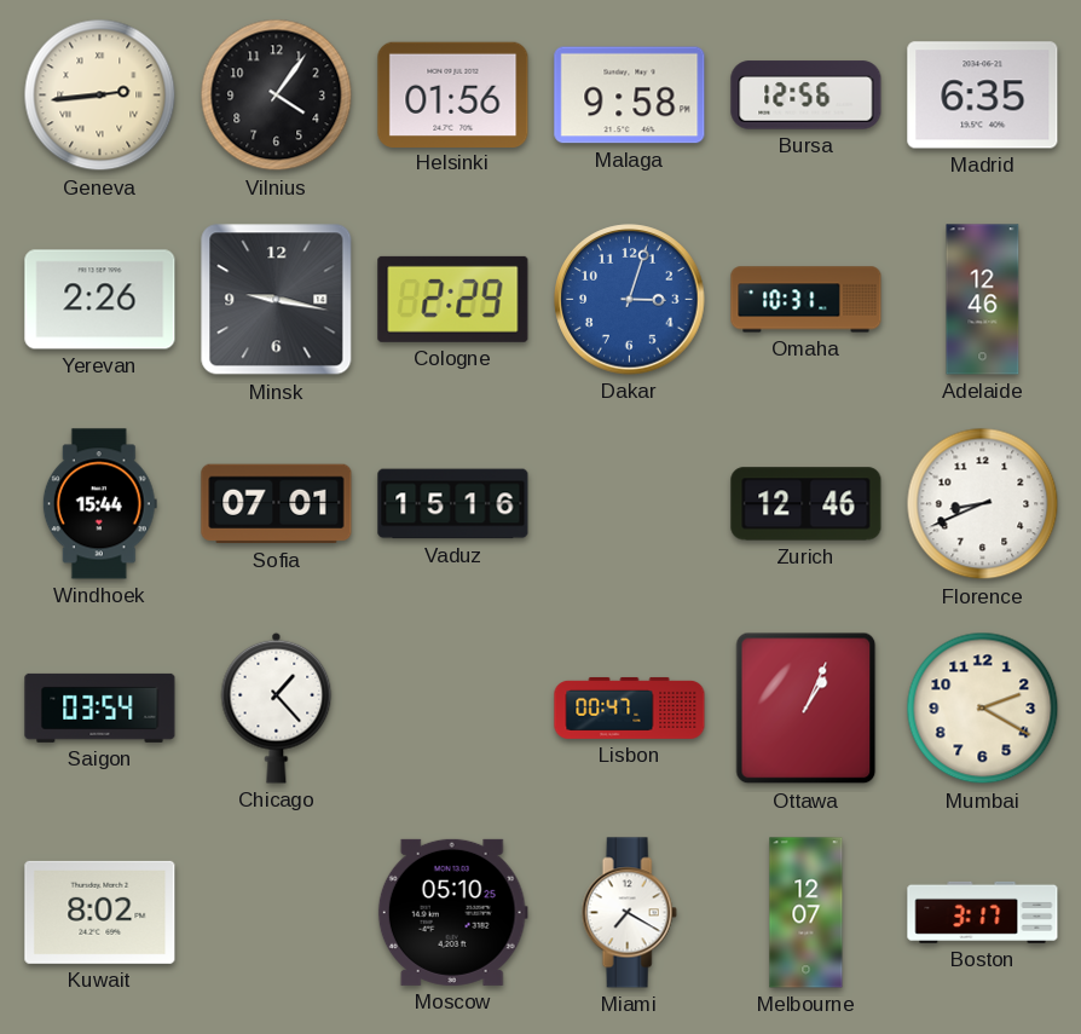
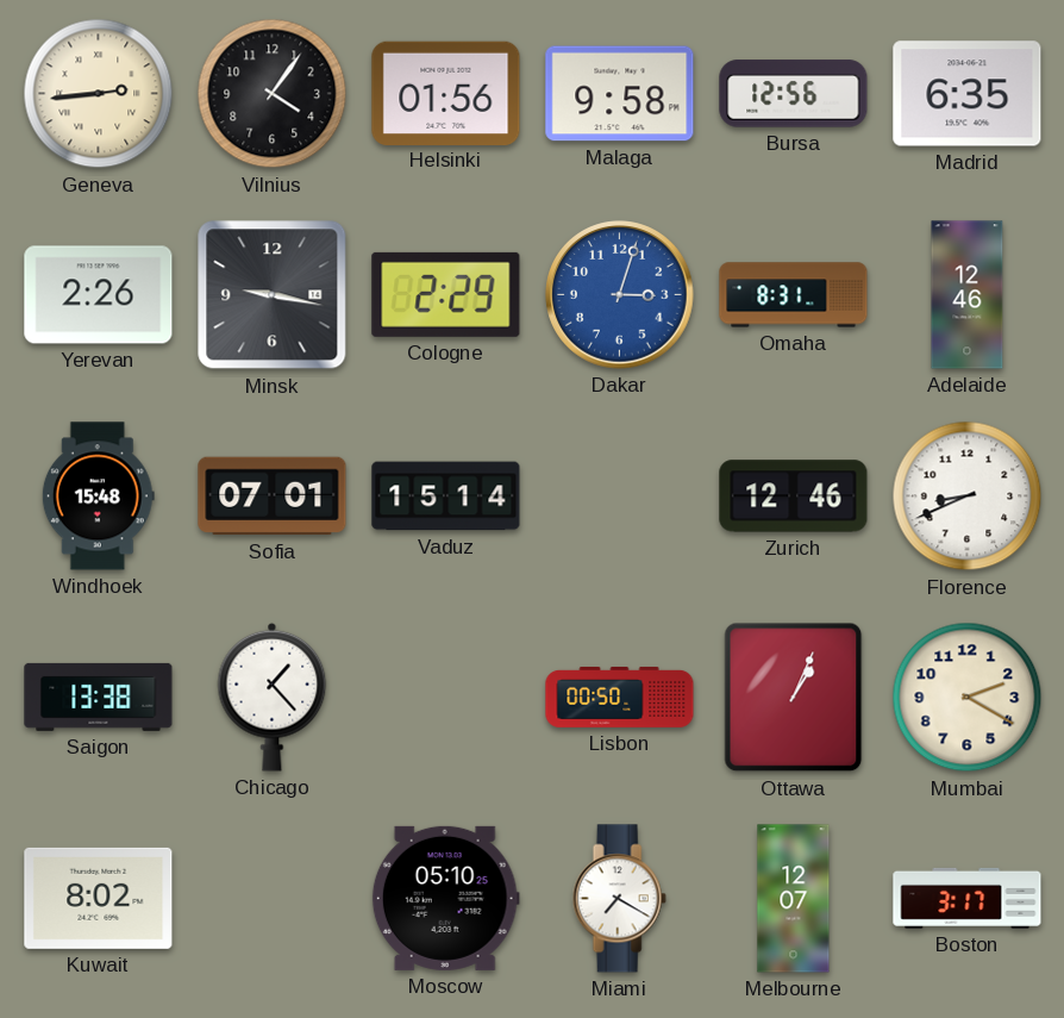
Omaha: 10:31 -> 8:31 (794, 295)
Windhoek: 15:44 -> 15:48 (98, 496)
Vaduz: 15:16 -> 15:14 (446, 496)
Saigon: 03:54 -> 13:38 (99, 697)
Lisbon: 00:47 -> 00:50 (620, 697)
